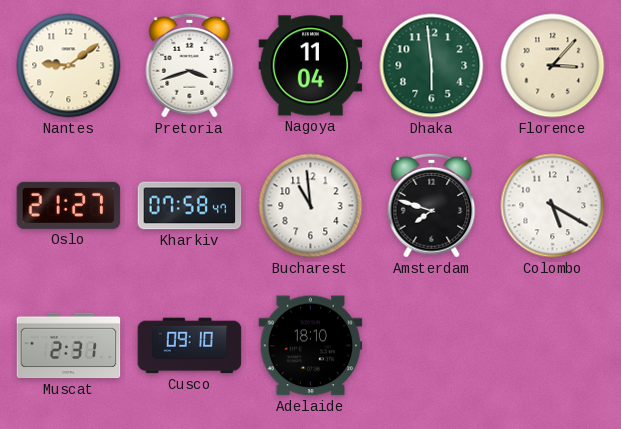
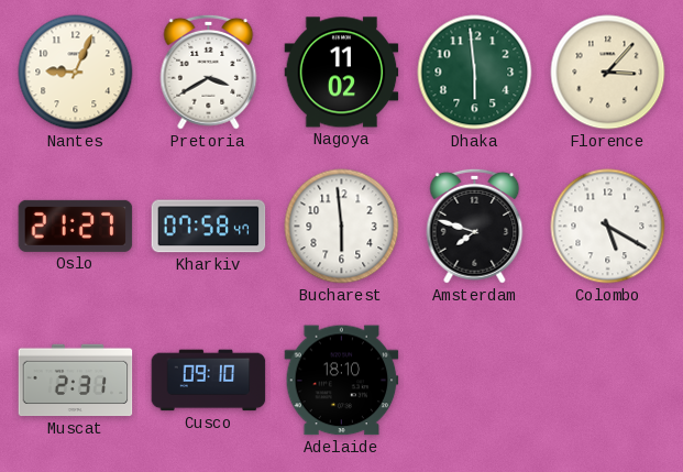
Nantes: 9:09 -> 9:04 (76, 73)
Pretoria: 3:42 -> 3:40 (209, 72)
Nagoya: 11:04 -> 11:02 (342, 73)
Bucharest: 10:59 -> 5:59 (342, 227)
